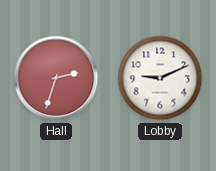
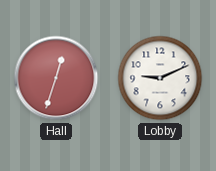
Hall: 2:33 -> 12:33 (56, 78)
